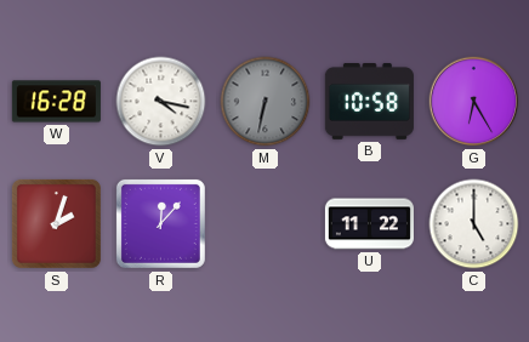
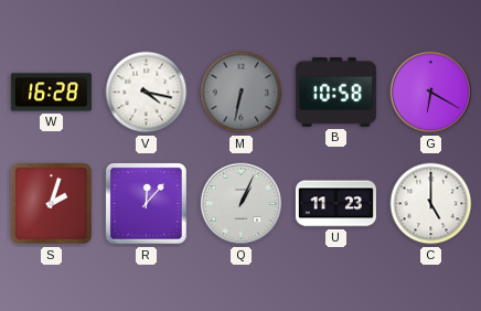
G: 6:25 -> 6:20 (431, 93)
Q: none -> 1:04 (242, 204)
U: 11:22 -> 11:23 (335, 204)
